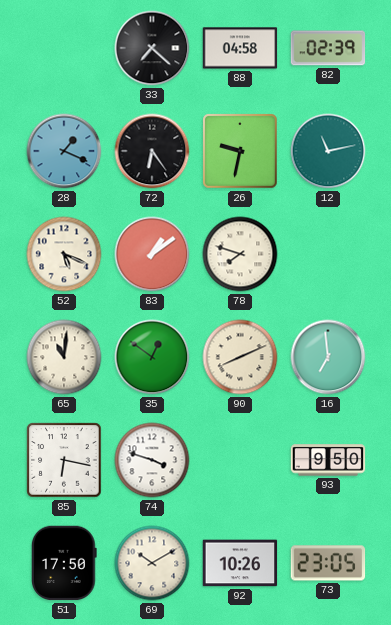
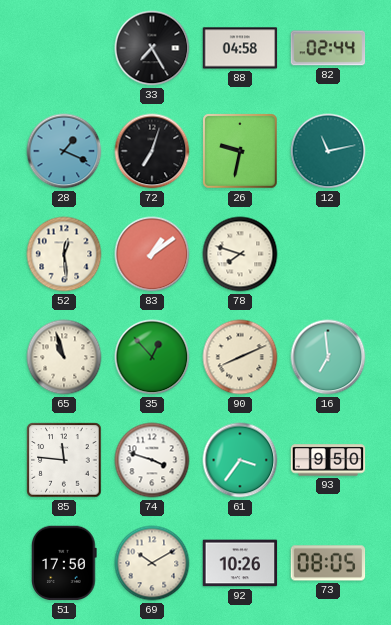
33: 7:22 -> 7:25 (152, 48)
82: 02:39 -> 02:44 (328, 48)
72: 6:24 -> 7:03 (152, 151)
52: 5:19 -> 12:29 (64, 254)
65: 11:01 -> 10:57 (64, 357)
35: 12:51 -> 12:53 (152, 357)
85: 6:17 -> 11:46 (64, 460)
61: none -> 3:36 (240, 460)
73: 23:05 -> 08:05 (328, 563)
